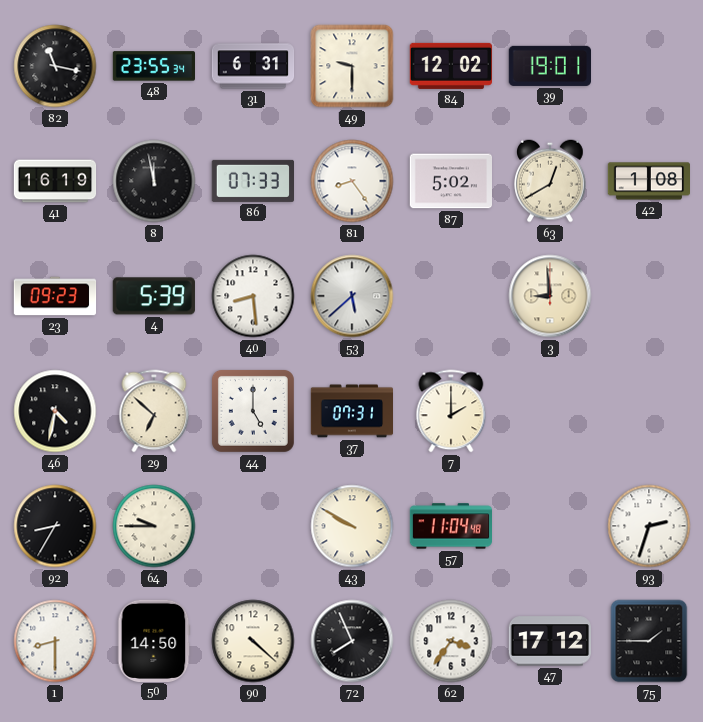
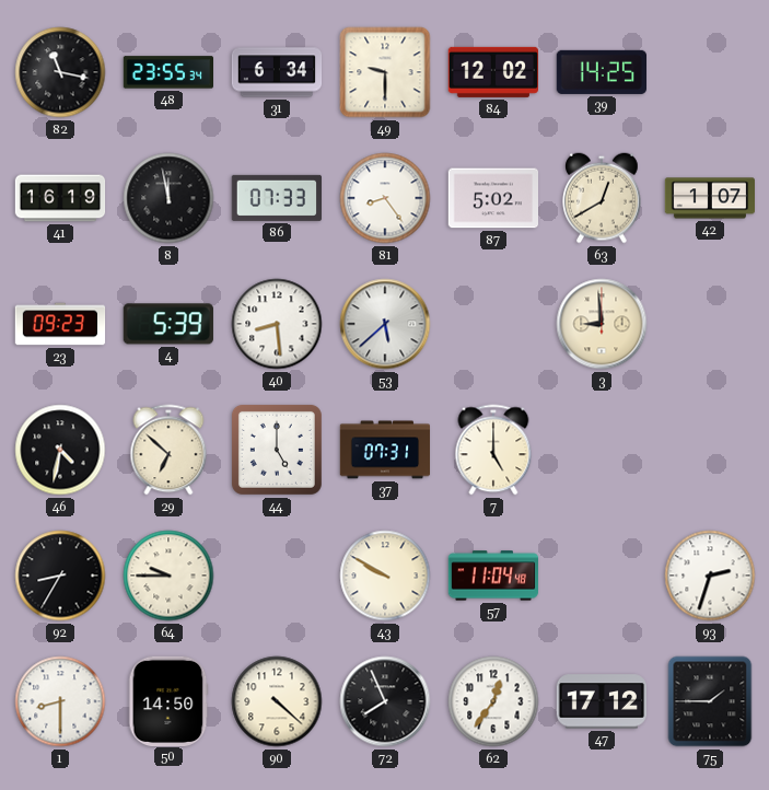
31: 6:31 -> 6:34 (277, 72)
39: 19:01 -> 14:25 (601, 72)
42: 1:08 -> 1:07 (709, 198)
7: 2:00 -> 5:00 (493, 450)
62: 3:36 -> 12:36 (493, 701)
